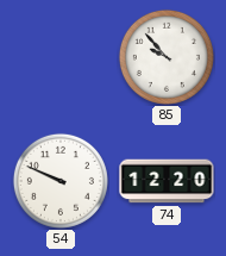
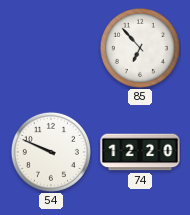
85: 9:53 -> 6:53 (140, 48)
